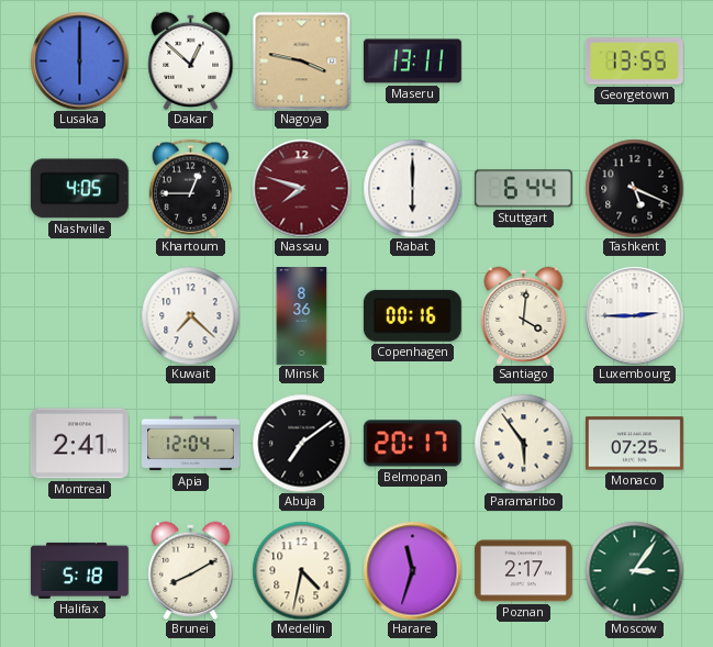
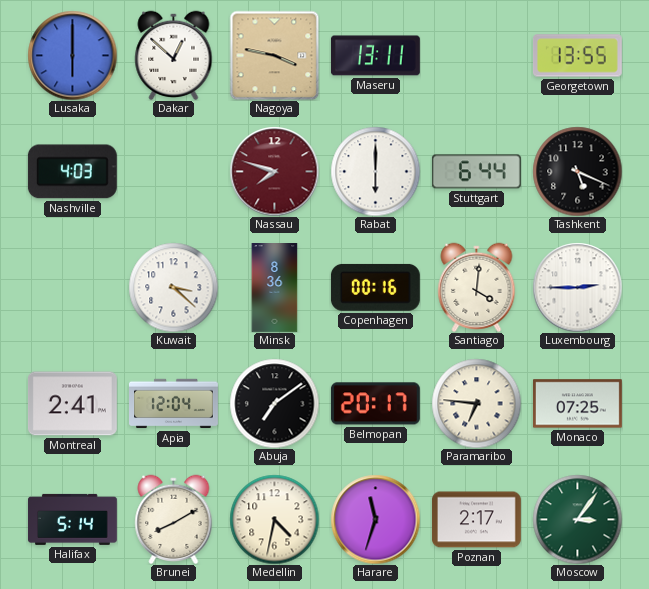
Nashville: 4:05 -> 4:03 (72, 172)
Khartoum: 12:45 -> none (190, 188)
Kuwait: 7:22 -> 3:22 (173, 287)
Paramaribo: 5:54 -> 6:46 (476, 403)
Halifax: 5:18 -> 5:14 (72, 519)
